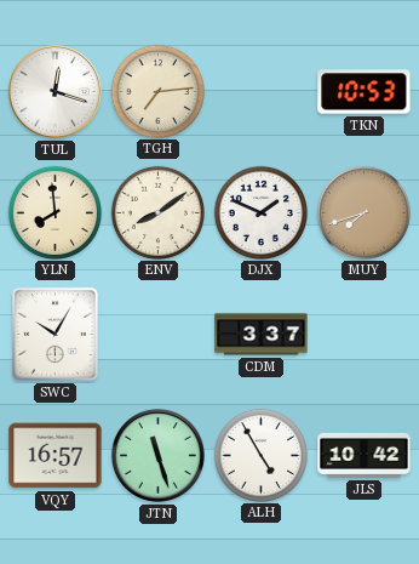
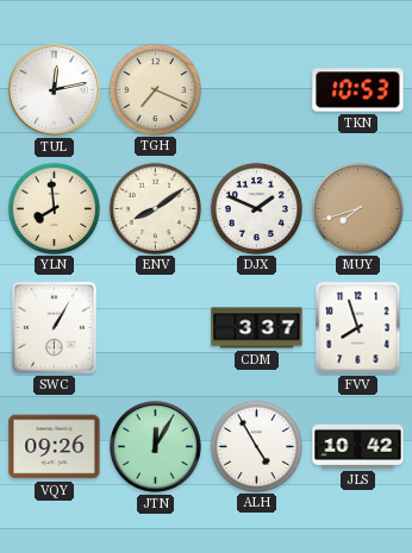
TUL: 12:18 -> 12:13 (54, 89)
TGH: 7:14 -> 7:19 (155, 89)
SWC: 10:05 -> 1:05 (54, 327)
FVV: none -> 7:57 (358, 328)
VQY: 16:57 -> 09:26 (55, 447)
JTN: 11:27 -> 12:05 (155, 446)
